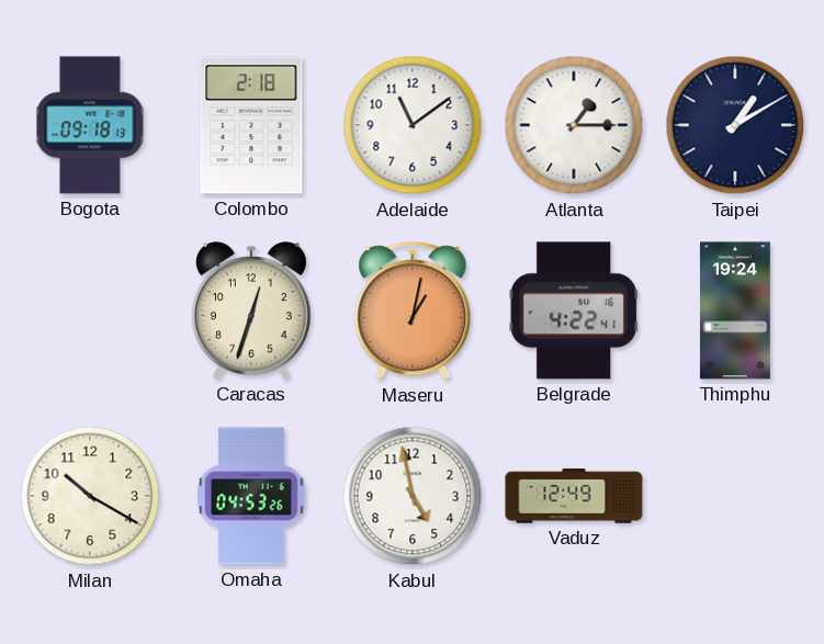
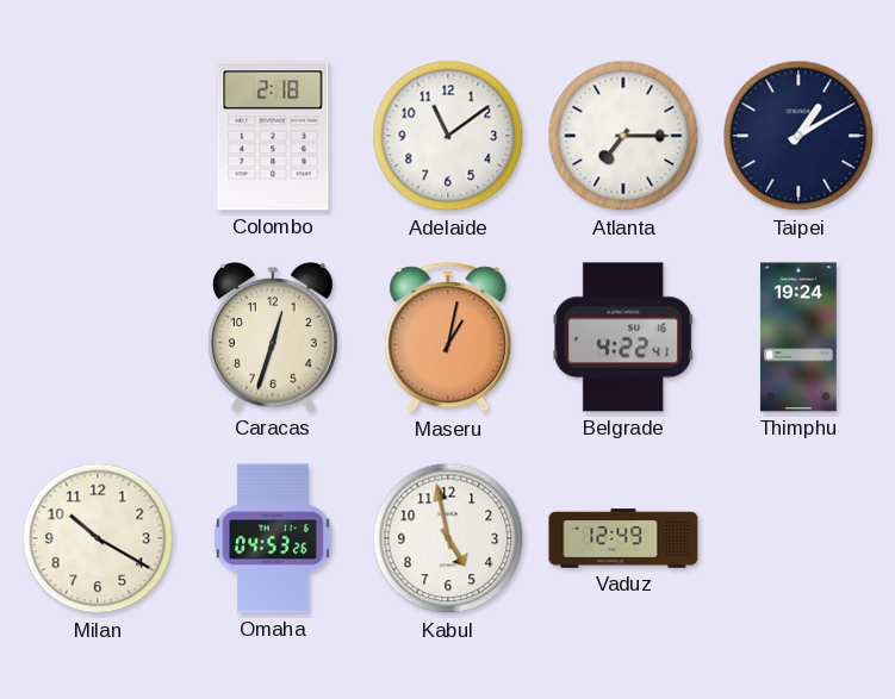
Bogota: 09:18 -> none (90, 125)
Atlanta: 1:15 -> 7:15 (623, 136)
